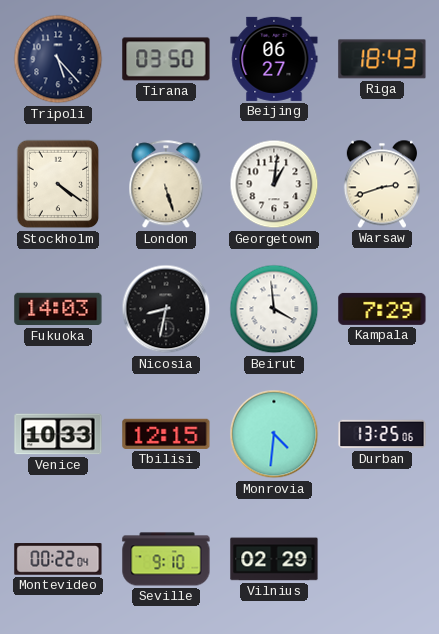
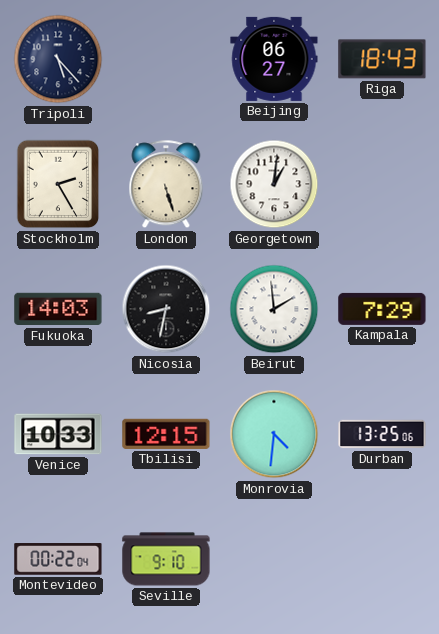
Tirana: 03:50 -> none (166, 59)
Stockholm: 4:21 -> 2:25 (58, 184)
Warsaw: 2:42 -> none (382, 184)
Beirut: 3:59 -> 1:59 (274, 309)
Vilnius: 02:29 -> none (274, 559)
